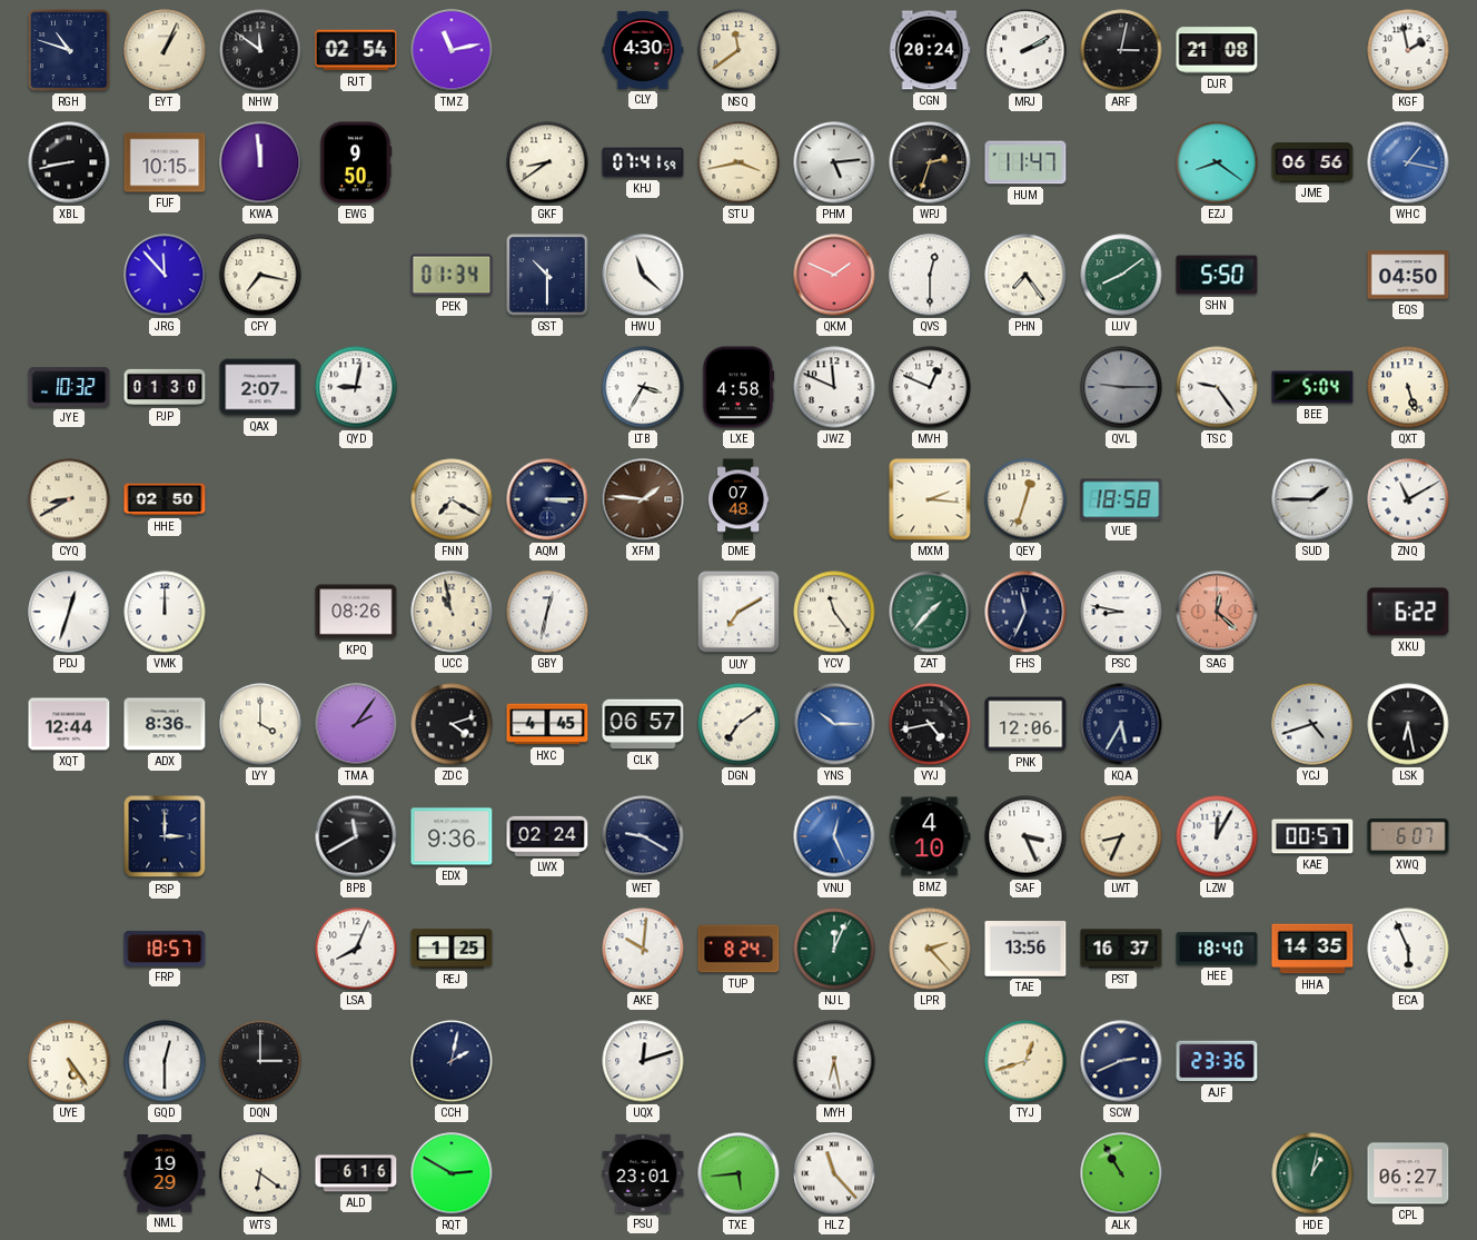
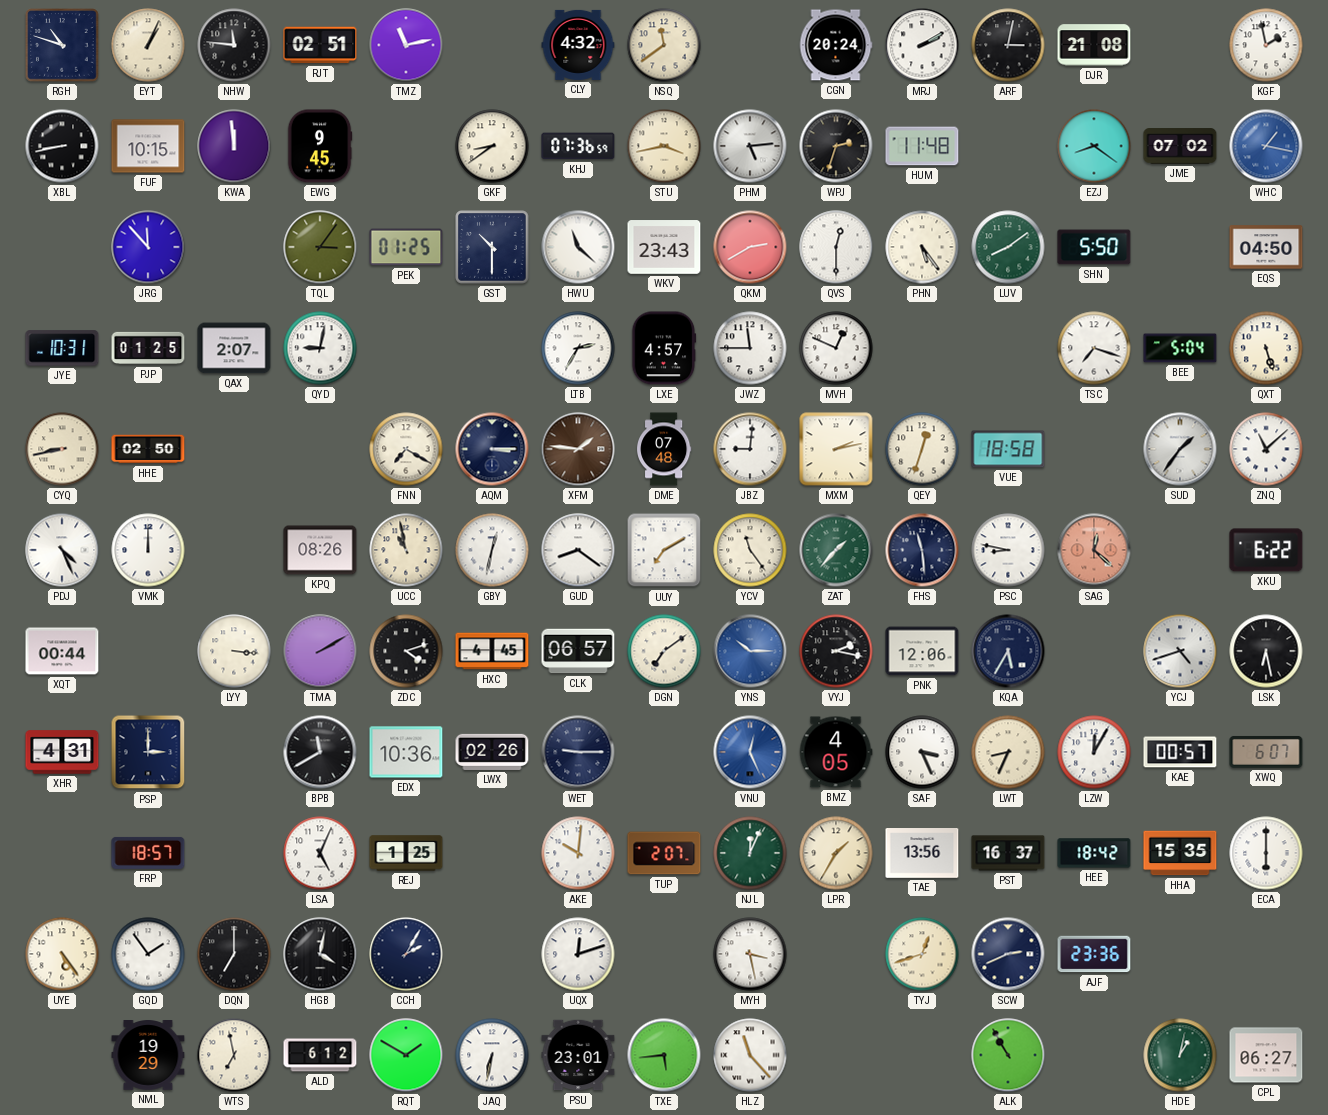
NHW: 11:51 -> 11:46 (234, 45)
RJT: 02:54 -> 02:51 (320, 45)
CLY: 4:30 -> 4:32 (578, 45)
EWG: 9:50 -> 9:45 (320, 146)
KHJ: 07:41 -> 07:36 (578, 146)
HUM: 11:47 -> 11:48 (922, 146)
JME: 06:56 -> 07:02 (1180, 146)
CFY: 7:17 -> none (260, 275)
TQL: none -> 3:06 (320, 247)
PEK: 01:34 -> 01:25 (406, 247)
WKV: none -> 23:43 (664, 247)
QKM: 1:49 -> 2:40 (750, 247)
PHN: 7:24 -> 5:24 (922, 247)
JYE: 10:32 -> 10:31 (62, 348)
PJP: 01:30 -> 01:25 (148, 348)
LTB: 3:35 -> 2:35 (578, 348)
LXE: 4:58 -> 4:57 (664, 348)
JWZ: 11:49 -> 11:45 (750, 348)
QVL: 9:15 -> none (1121, 387)
TSC: 9:24 -> 7:18 (1094, 348)
CYQ: 8:40 -> 8:43 (62, 449)
JBZ: none -> 9:01 (750, 449)
MXM: 2:16 -> 2:13 (836, 449)
SUD: 1:45 -> 1:36 (1180, 449)
ZNQ: 11:10 -> 11:08 (1266, 449)
PDJ: 12:33 -> 4:26 (62, 550)
GUD: none -> 8:21 (578, 550)
FHS: 11:34 -> 11:29 (922, 550)
XQT: 12:44 -> 00:44 (62, 651)
ADX: 8:36 -> none (165, 724)
LYY: 4:00 -> 3:16 (234, 651)
TMA: 2:06 -> 2:10 (320, 651)
VYJ: 4:43 -> 2:17 (836, 651)
XHR: none -> 4:31 (62, 752)
EDX: 9:36 -> 10:36 (406, 752)
LWX: 02:24 -> 02:26 (492, 752)
WET: 9:20 -> 9:15 (578, 752)
BMZ: 4:10 -> 4:05 (836, 752)
LSA: 8:04 -> 5:04 (320, 853)
TUP: 8:24 -> 2:07 (664, 853)
LPR: 2:23 -> 1:35 (836, 853)
HEE: 18:40 -> 18:42 (1094, 853)
HHA: 14:35 -> 15:35 (1180, 853)
ECA: 5:56 -> 6:00 (1266, 853)
GQD: 12:30 -> 1:54 (148, 954)
DQN: 3:00 -> 7:00 (234, 954)
HGB: none -> 4:02 (320, 954)
CCH: 2:02 -> 2:05 (406, 954)
MYH: 6:28 -> 3:28 (750, 954)
WTS: 6:21 -> 6:58 (234, 1055)
ALD: 6:16 -> 6:12 (320, 1055)
RQT: 2:50 -> 1:50 (406, 1055)
JAQ: none -> 6:32 (492, 1055)
